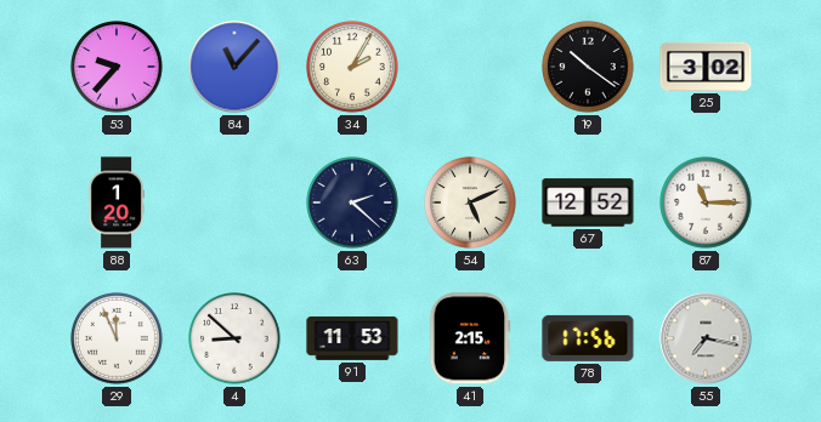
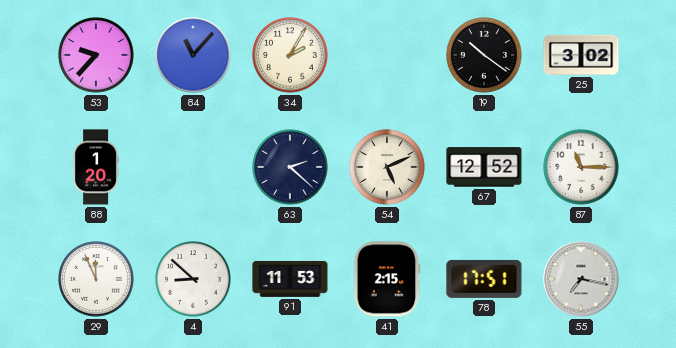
78: 17:56 -> 17:51 (484, 279)
